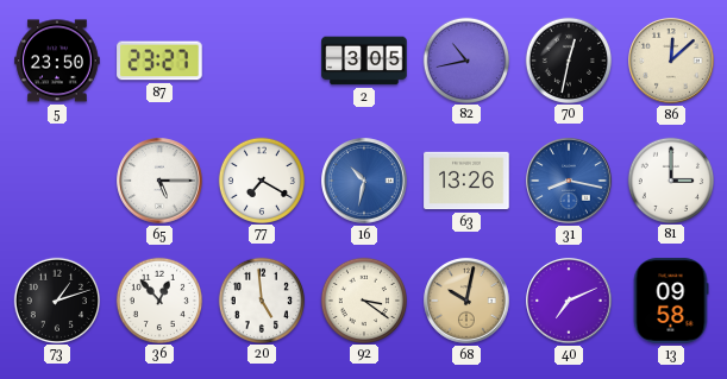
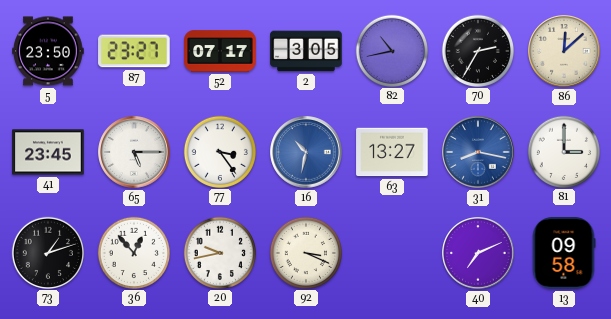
52: none -> 07:17 (220, 51)
70: 12:32 -> 2:35 (477, 50)
41: none -> 23:45 (48, 152)
77: 7:20 -> 3:24 (219, 151)
63: 13:26 -> 13:27 (392, 152)
20: 4:59 -> 9:43 (219, 252)
92: 3:21 -> 3:19 (305, 252)
68: 10:02 -> none (466, 301)
